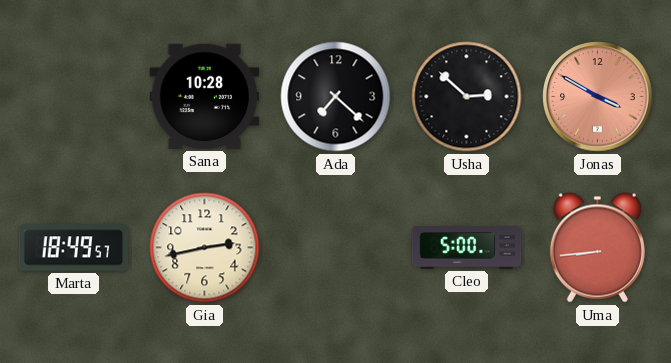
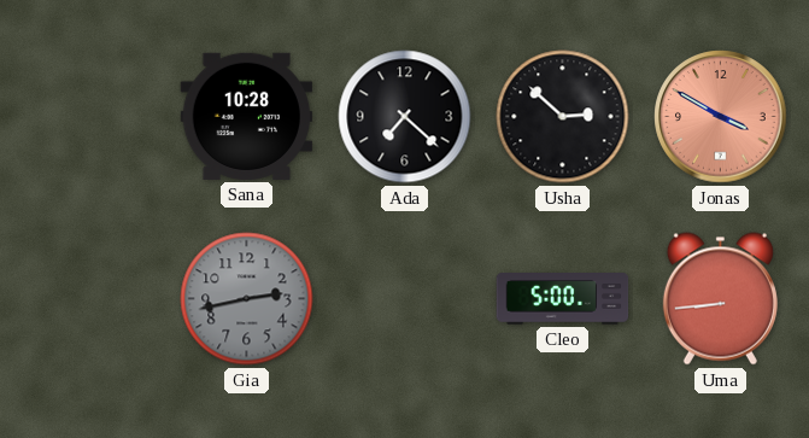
Marta: 18:49 -> none (74, 248)
Gia dial: cream -> grey (247, 299)
